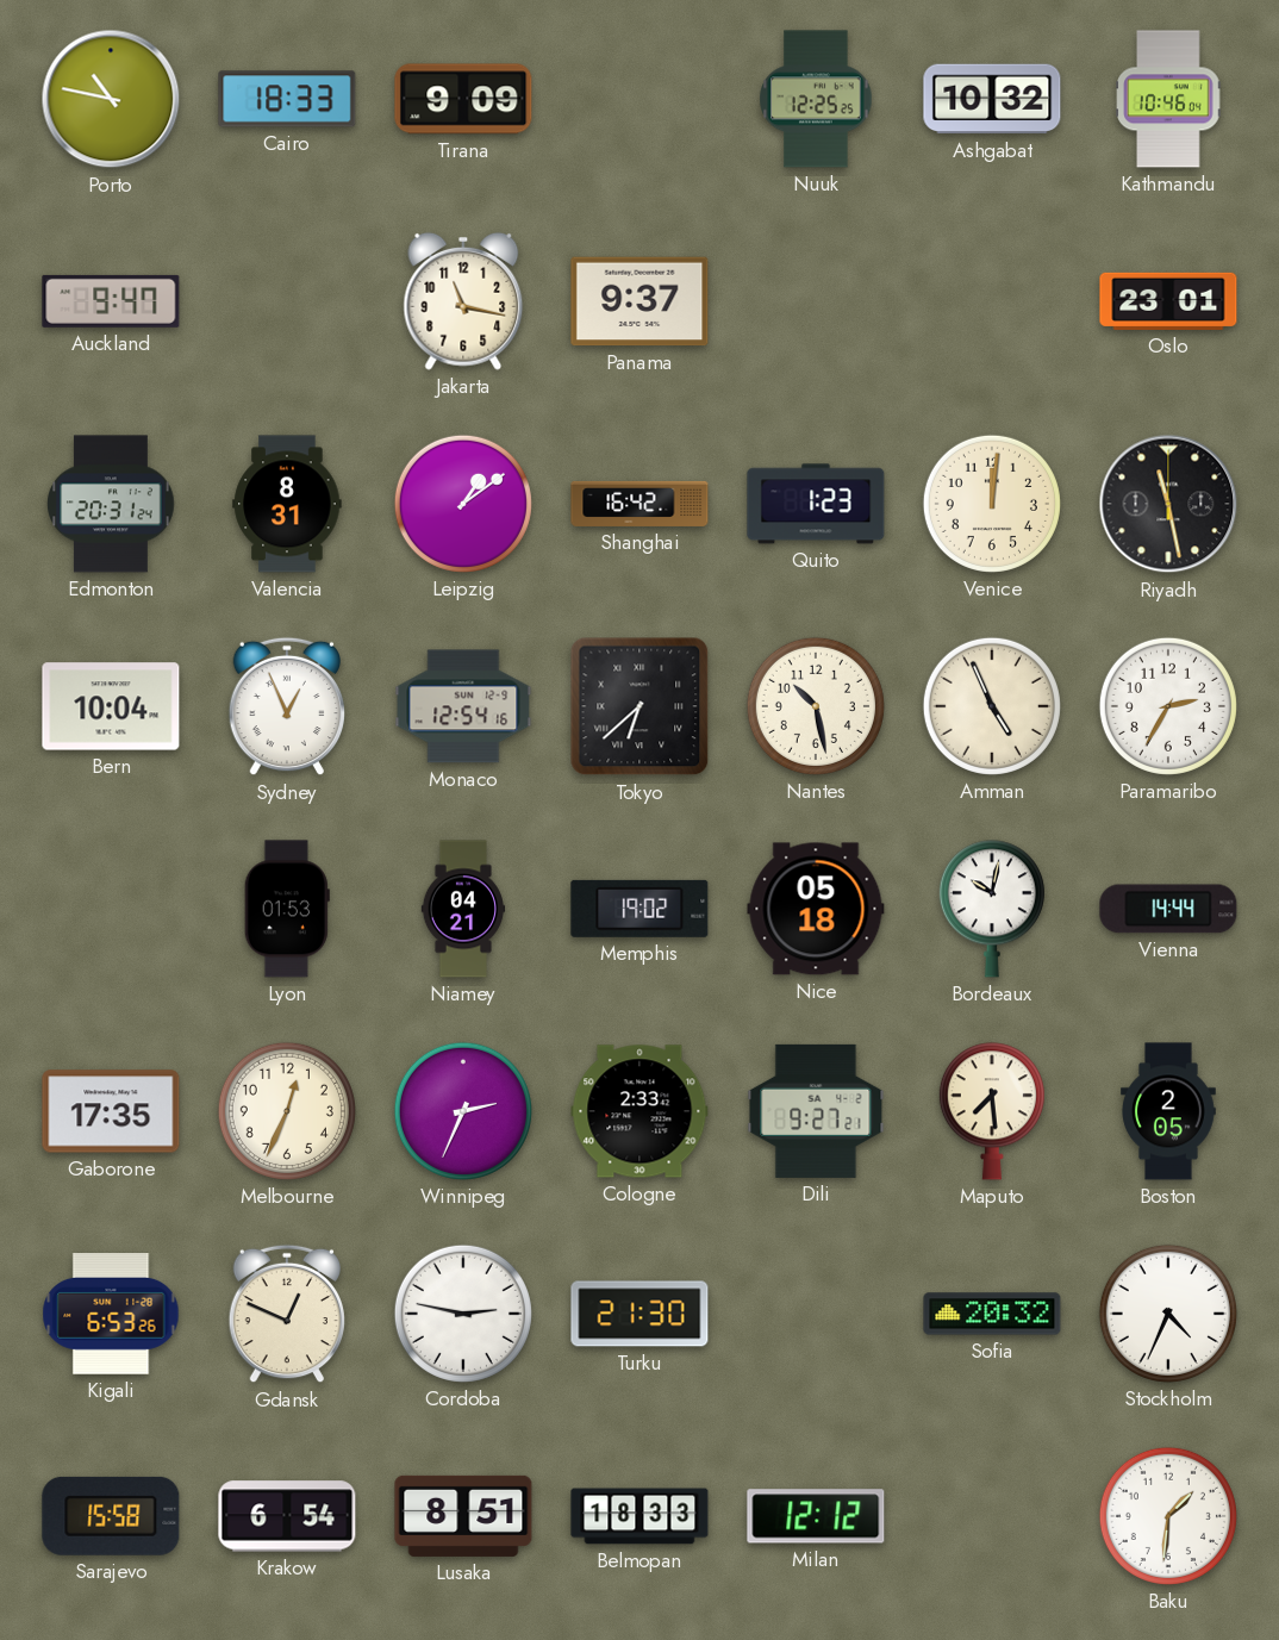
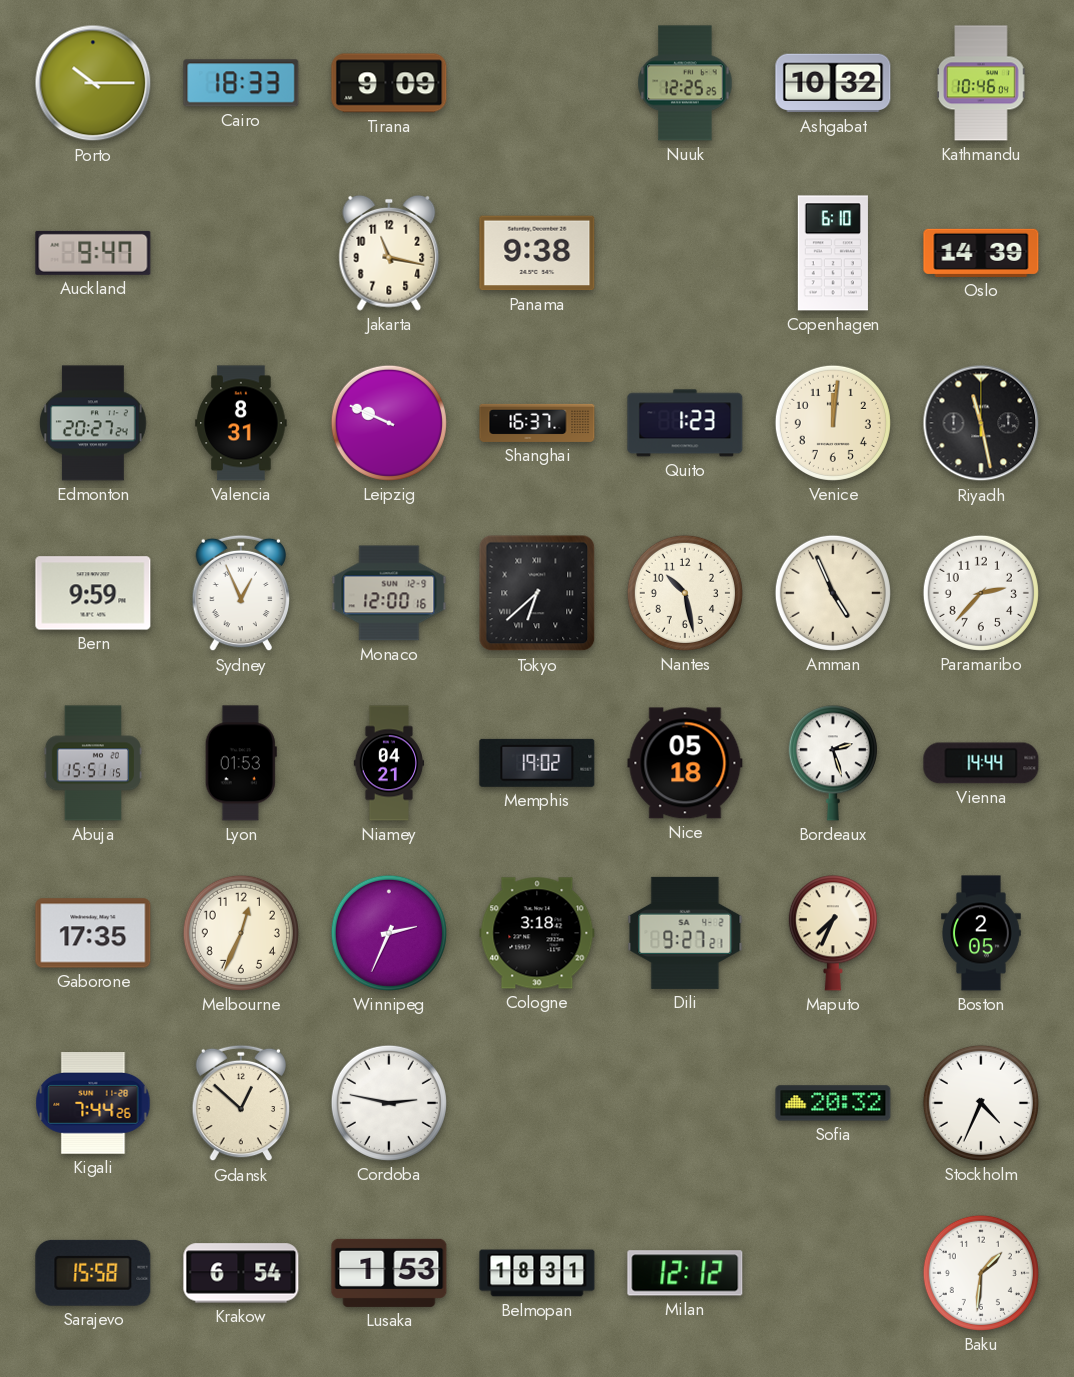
Porto: 10:47 -> 10:15 (93, 83)
Panama: 9:37 -> 9:38 (537, 253)
Copenhagen: none -> 6:10 (833, 253)
Oslo: 23:01 -> 14:39 (981, 253)
Edmonton: 20:31 -> 20:27 (93, 423)
Leipzig: 1:09 -> 9:49 (389, 423)
Shanghai: 16:42 -> 16:37 (537, 423)
Bern: 10:04 -> 9:59 (93, 593)
Monaco: 12:54 -> 12:00 (389, 593)
Paramaribo: 2:35 -> 2:37 (981, 593)
Abuja: none -> 15:51 (93, 763)
Bordeaux: 10:02 -> 2:27 (833, 763)
Cologne: 2:33 -> 3:18 (537, 933)
Maputo: 7:29 -> 7:34 (833, 933)
Kigali: 6:53 -> 7:44 (93, 1104)
Gdansk: 12:49 -> 12:52 (240, 1103)
Turku: 21:30 -> none (639, 1314)
Lusaka: 8:51 -> 1:53 (389, 1273)
Belmopan: 18:33 -> 18:31 (537, 1273)
